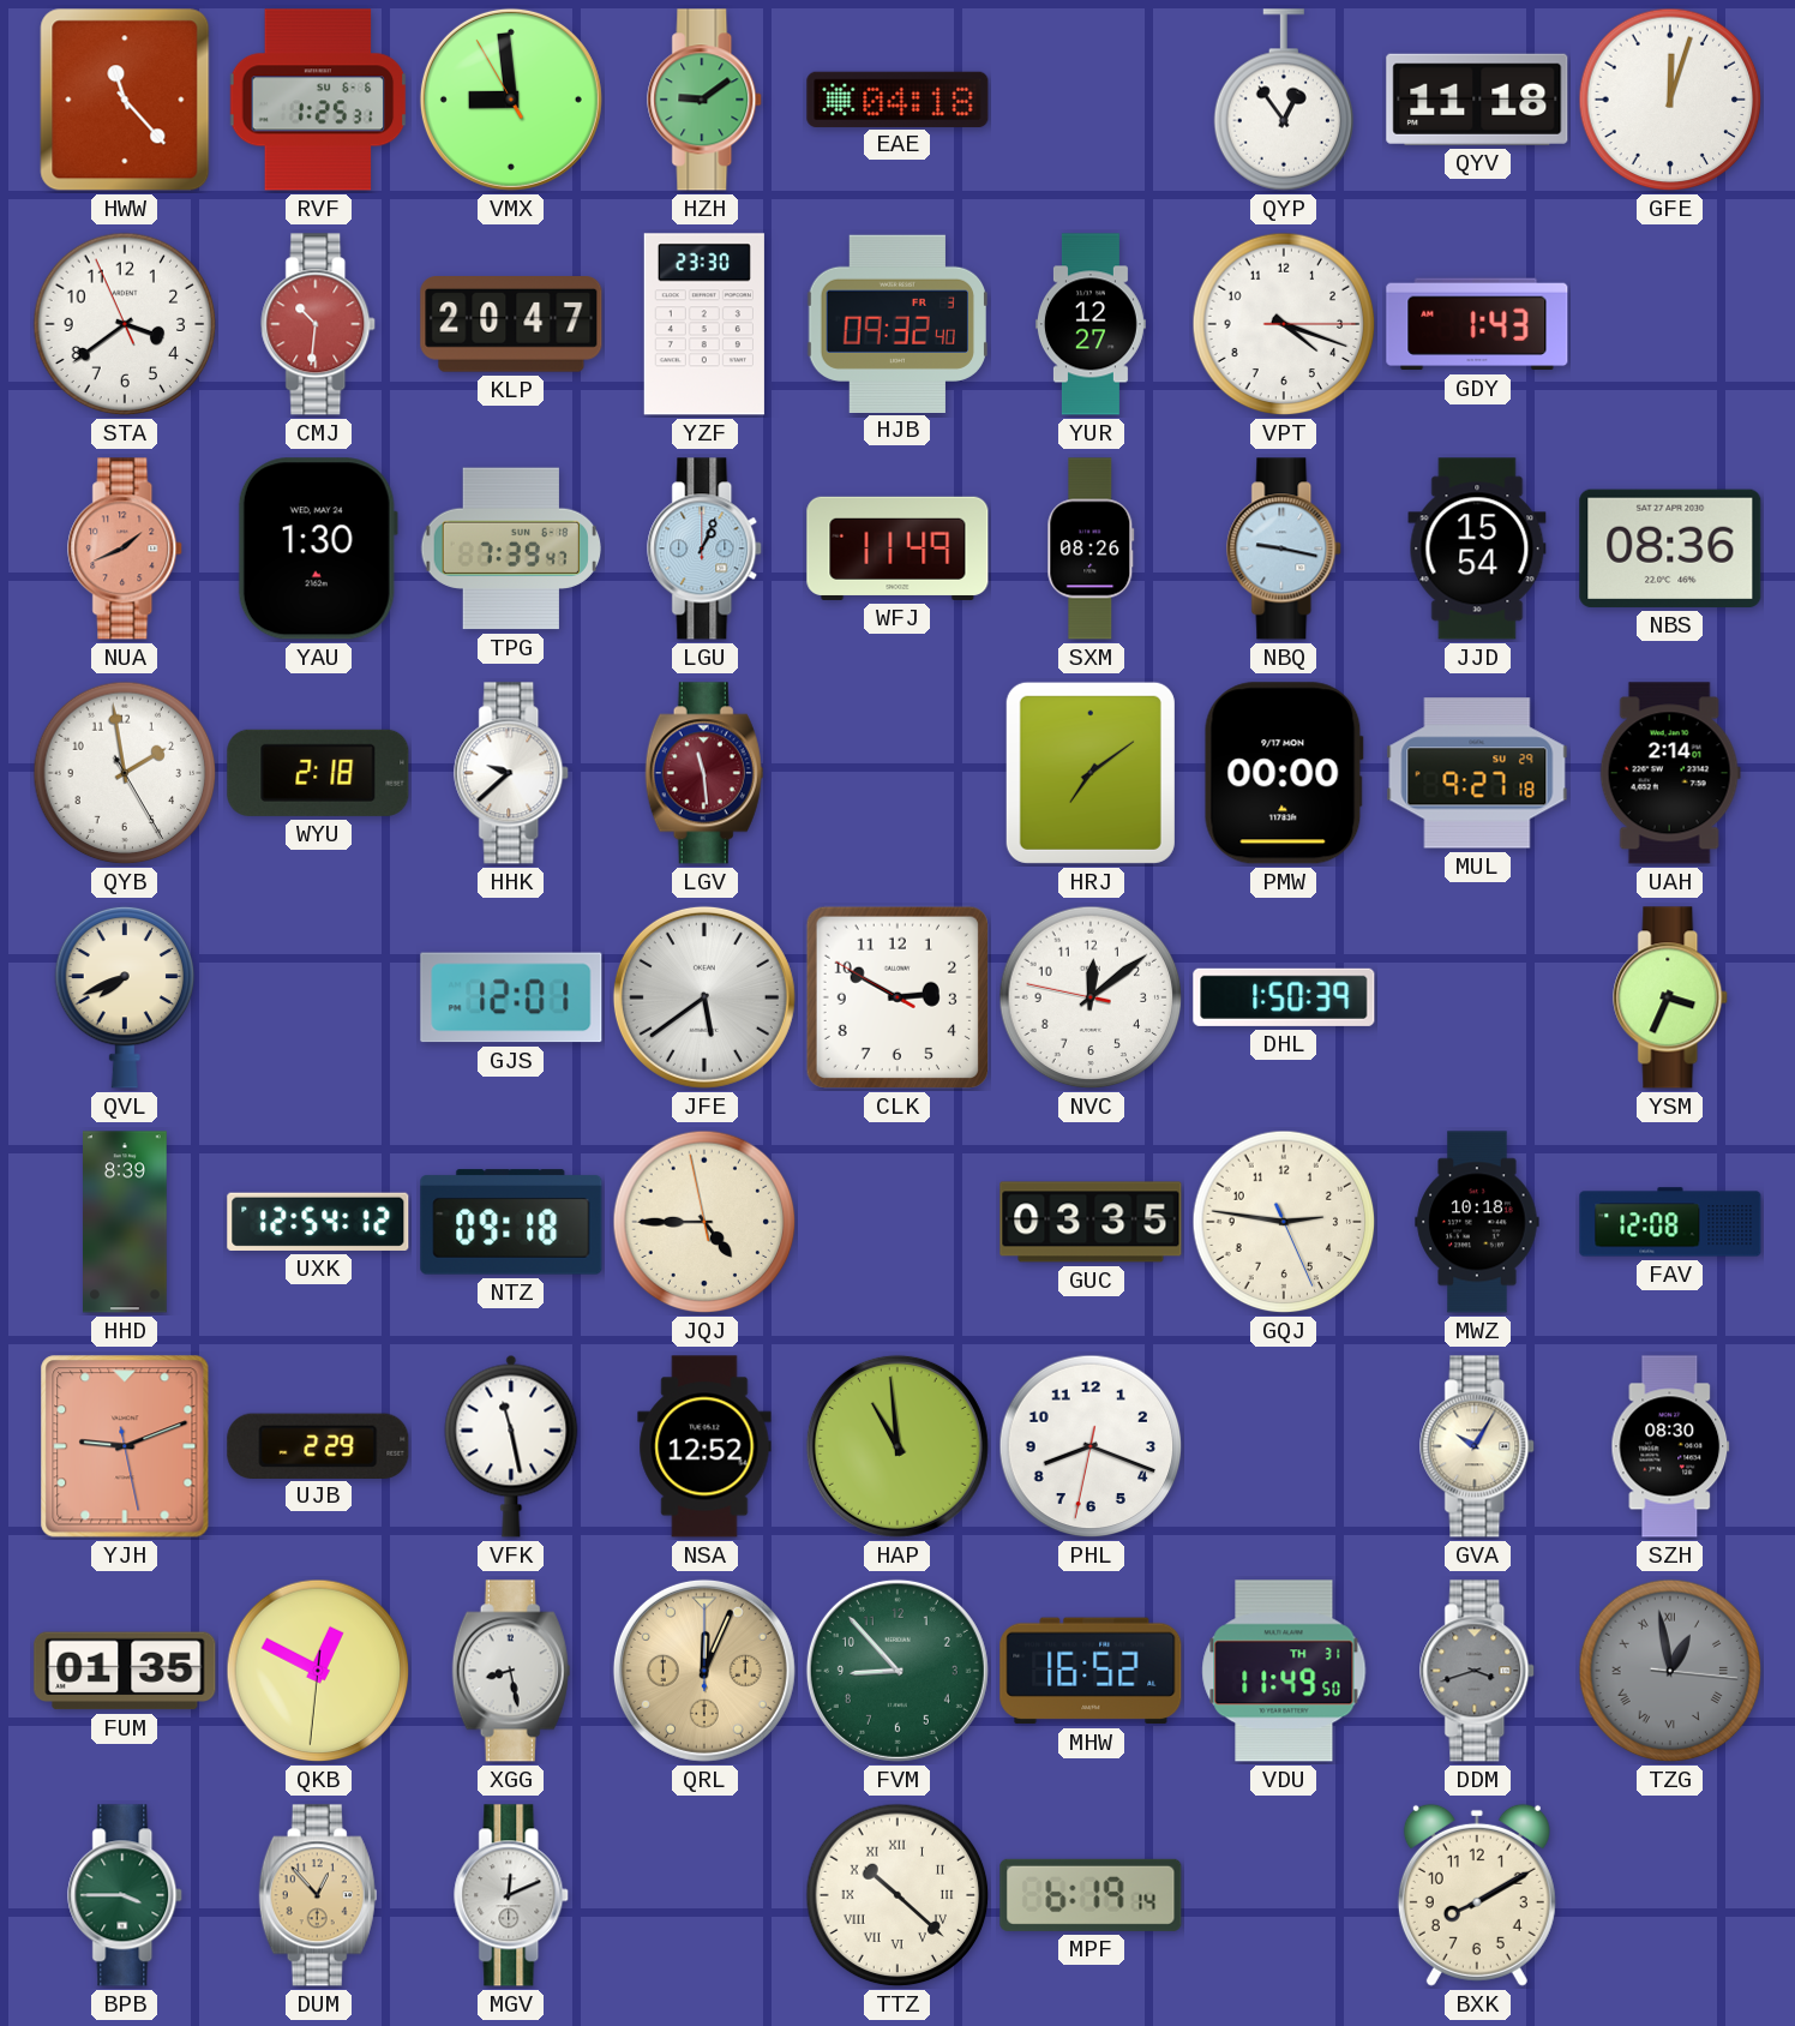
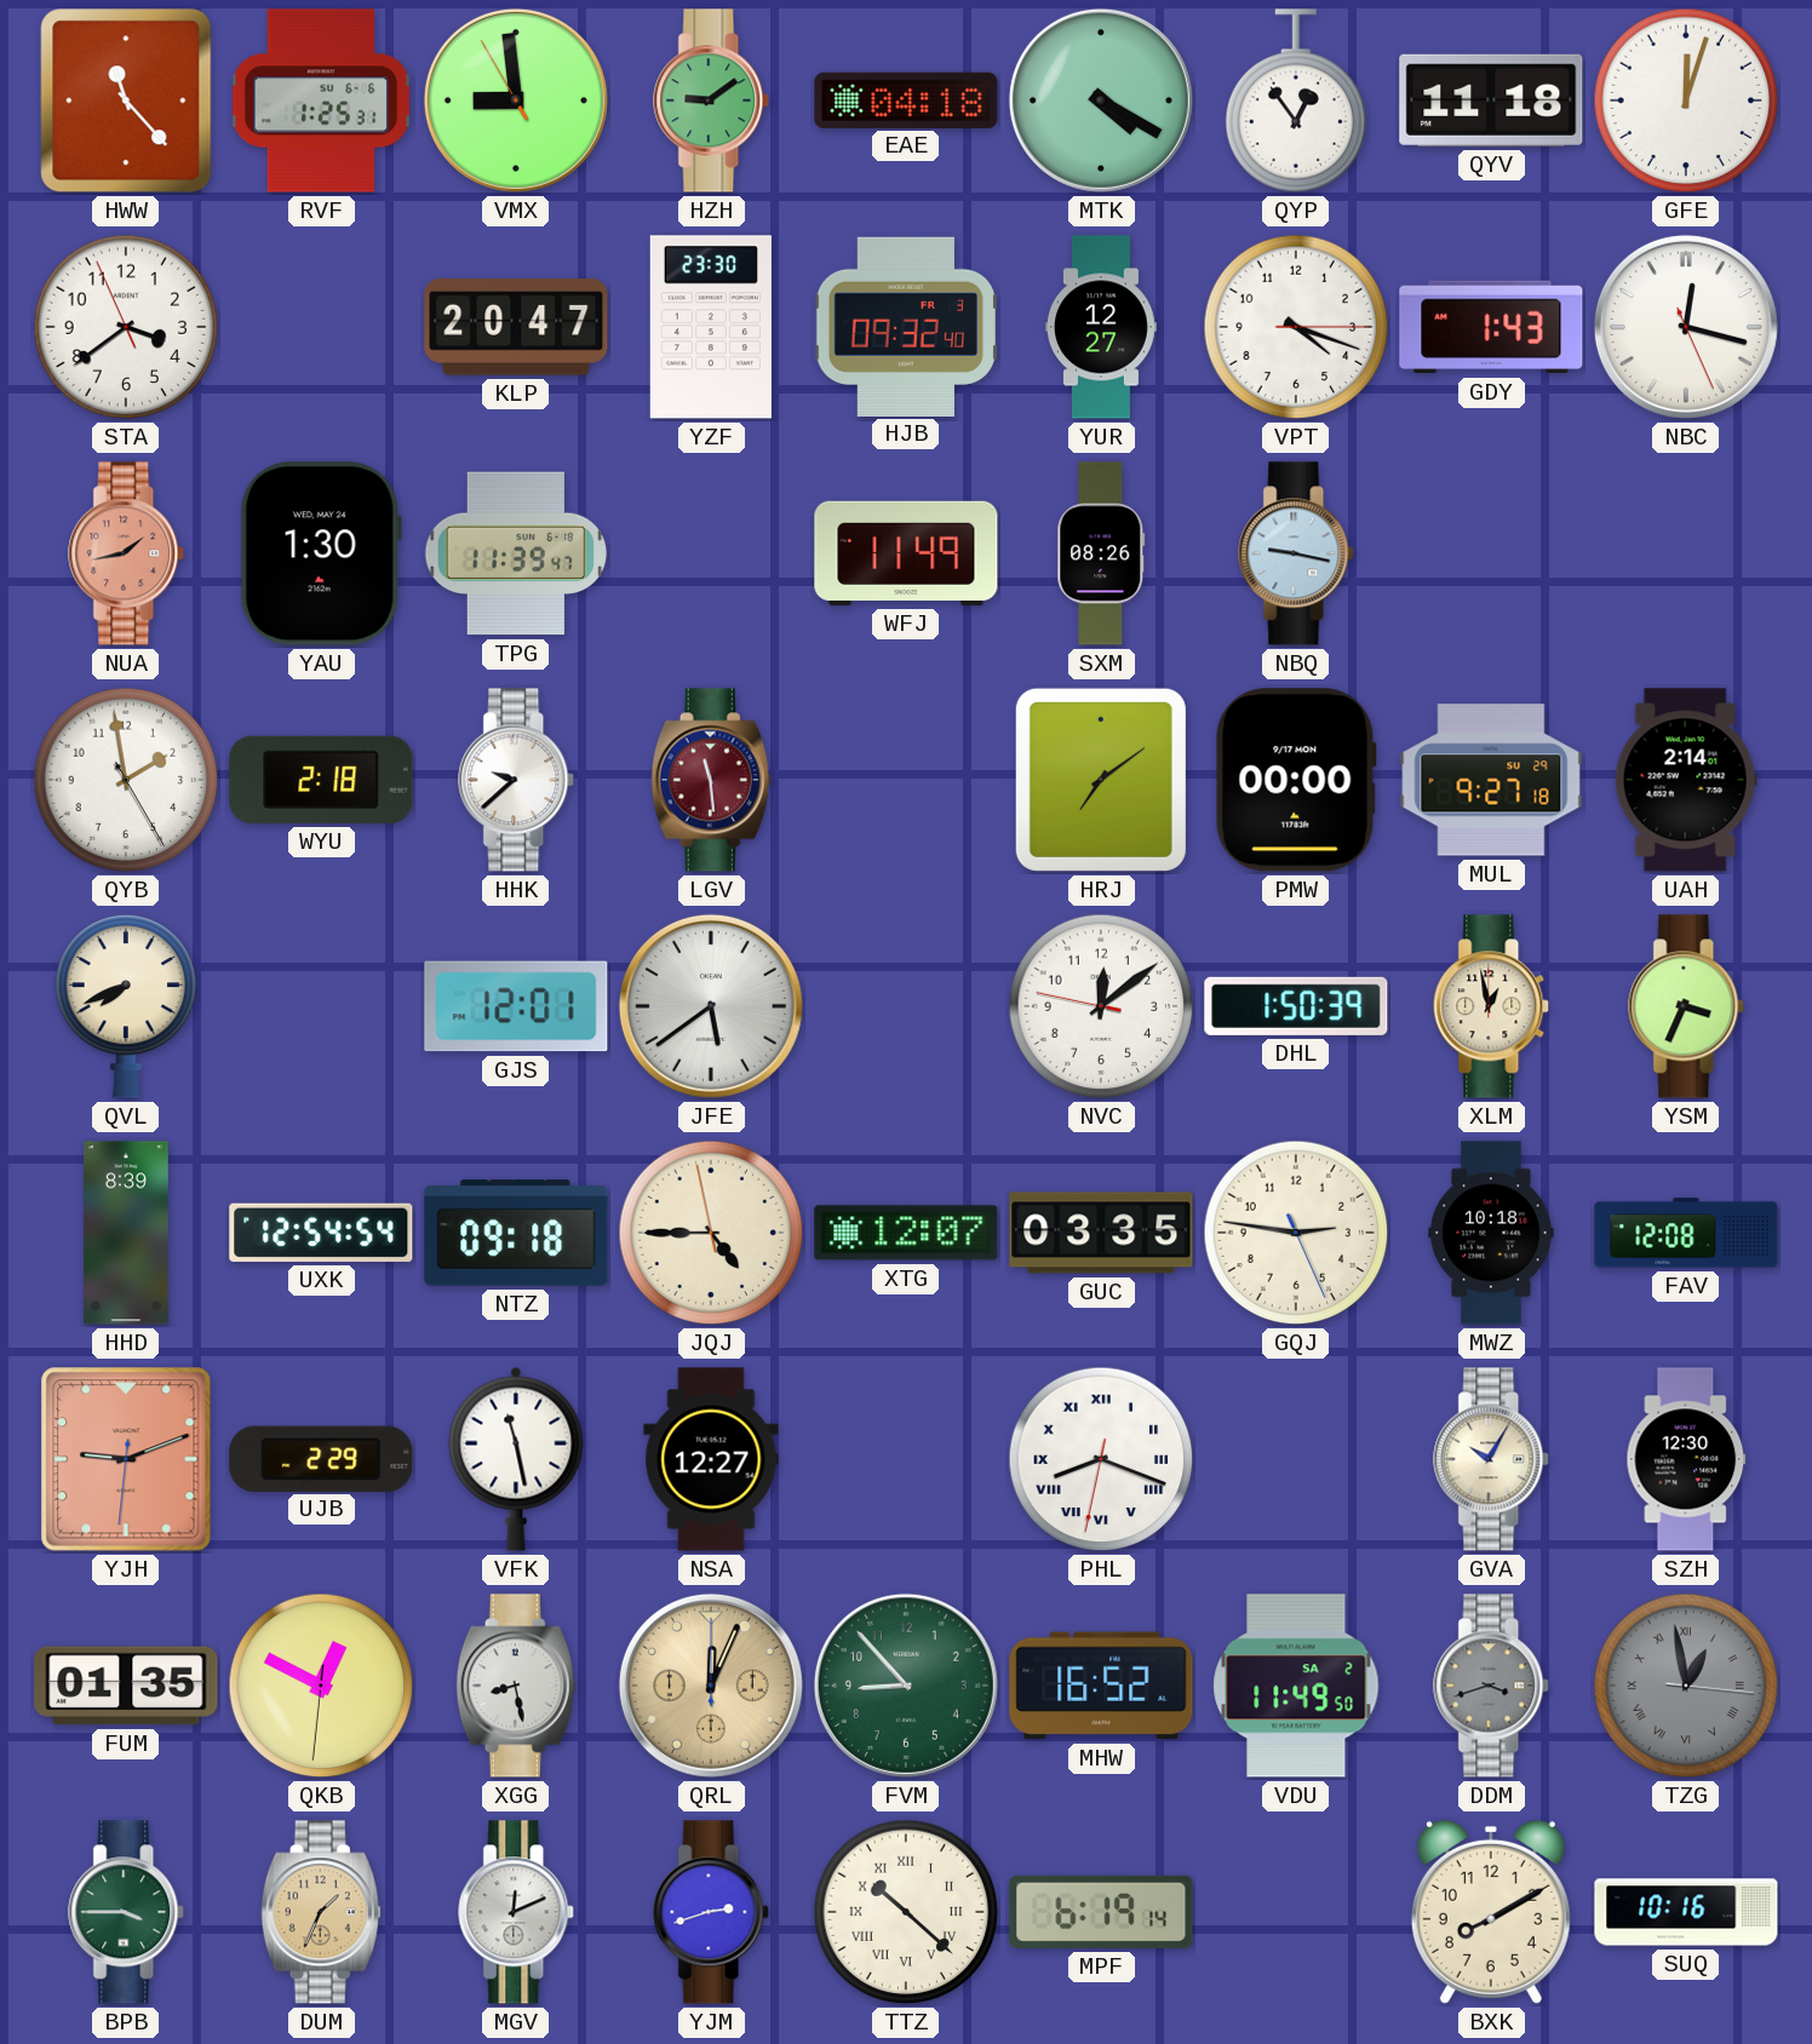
MTK: none -> 4:20 (1101, 101)
CMJ: 10:31 -> none (319, 324)
NBC: none -> 12:17 (1686, 327)
NUA: 1:41 -> 1:43 (127, 553)
TPG: 7:39 -> 11:39 (515, 553)
LGU: 1:04 -> none (706, 549)
JJD: 15:54 -> none (1477, 549)
NBS: 08:36 -> none (1670, 549)
CLK: 2:49 -> none (898, 997)
XLM: none -> 12:58 (1492, 1006)
UXK: 12:54:12 -> 12:54:54 (321, 1233)
XTG: none -> 12:07 (906, 1233)
YJH: 9:11:28 -> 9:11:31 (126, 1459)
NSA: 12:52 -> 12:27 (711, 1459)
HAP: 10:59 -> none (898, 1446)
PHL numerals: Arabic -> Roman (1101, 1459)
SZH: 08:30 -> 12:30 (1686, 1459)
VDU date: TH 31 -> SA 2 (1296, 1686)
DUM: 12:53 -> 1:34 (321, 1912)
YJM: none -> 2:42 (712, 1912)
SUQ: none -> 10:16 (1686, 1912)
